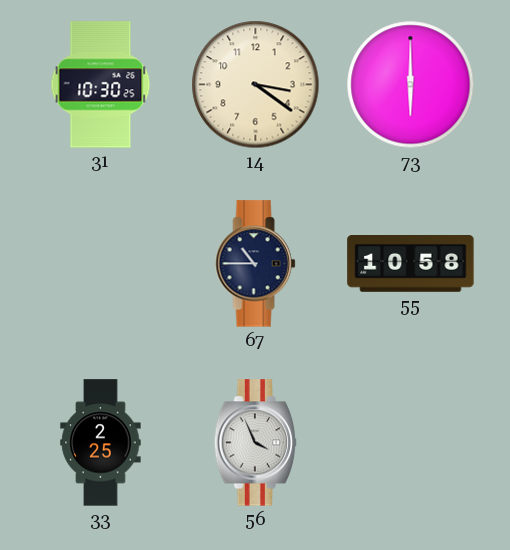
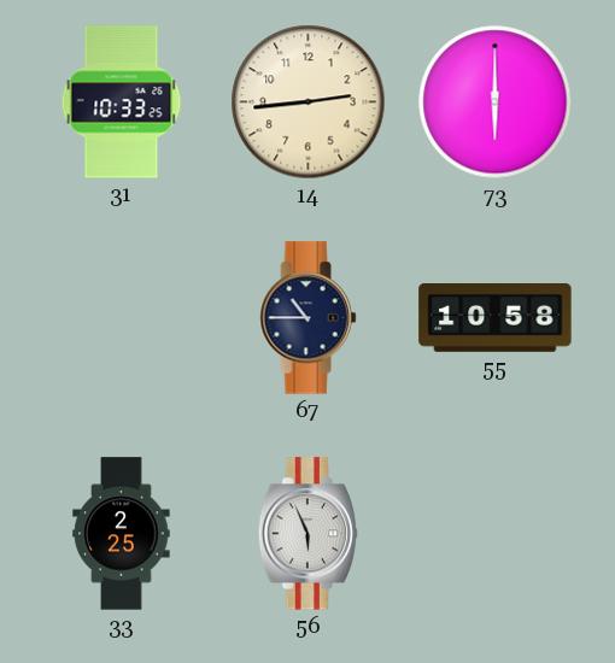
31: 10:30 -> 10:33 (122, 102)
14: 3:21 -> 2:44 (309, 102)
56: 3:56 -> 5:56 (309, 534)
